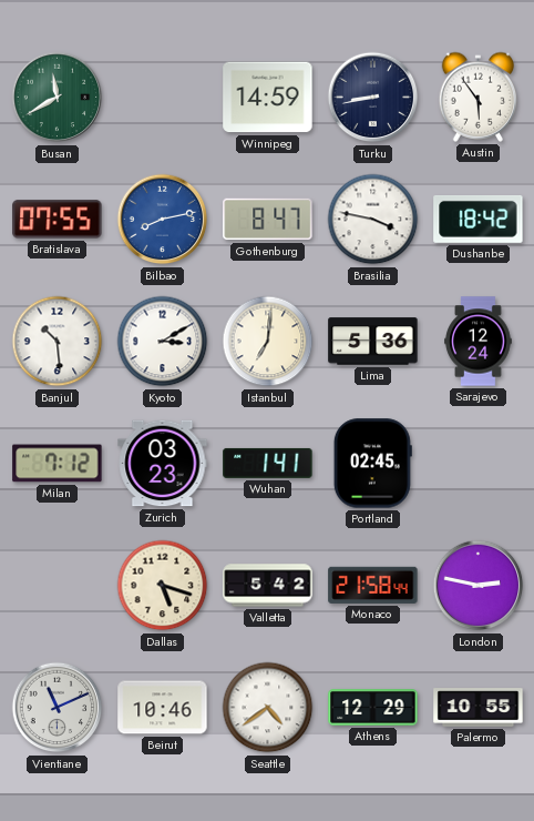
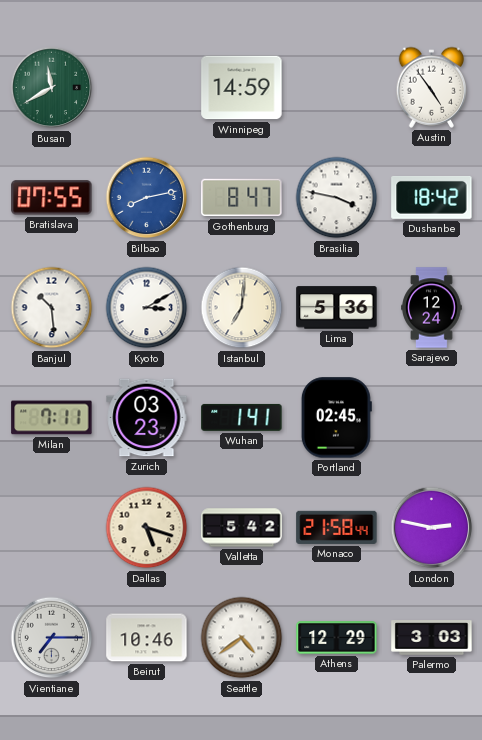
Turku: 8:43 -> none (373, 98)
Austin: 5:54 -> 4:54 (432, 87)
Milan: 7:12 -> 7:11 (52, 418)
Vientiane: 11:11 -> 7:15 (52, 638)
Palermo: 10:55 -> 3:03 (432, 638)
